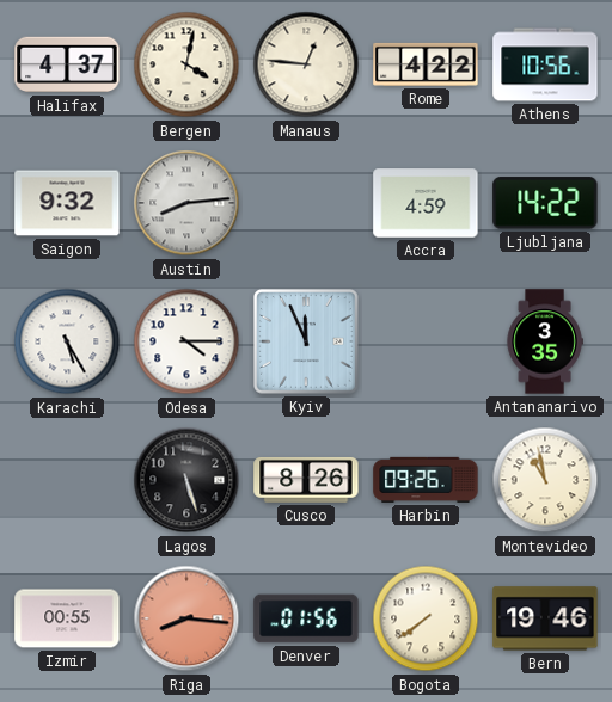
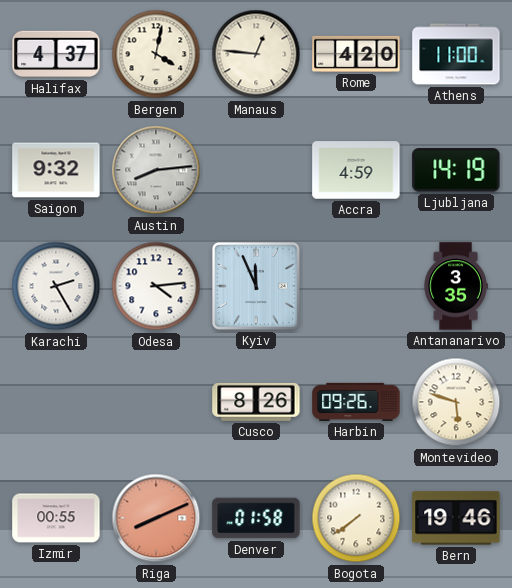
Rome: 4:22 -> 4:20 (356, 54)
Athens: 10:56 -> 11:00 (456, 54)
Ljubljana: 14:22 -> 14:19 (456, 170)
Karachi: 5:25 -> 2:25 (56, 286)
Odesa: 4:15 -> 4:14 (156, 286)
Lagos: 5:27 -> none (186, 480)
Montevideo: 10:58 -> 5:48 (456, 402)
Riga: 8:16 -> 8:11 (156, 518)
Denver: 01:56 -> 01:58 (256, 518)
